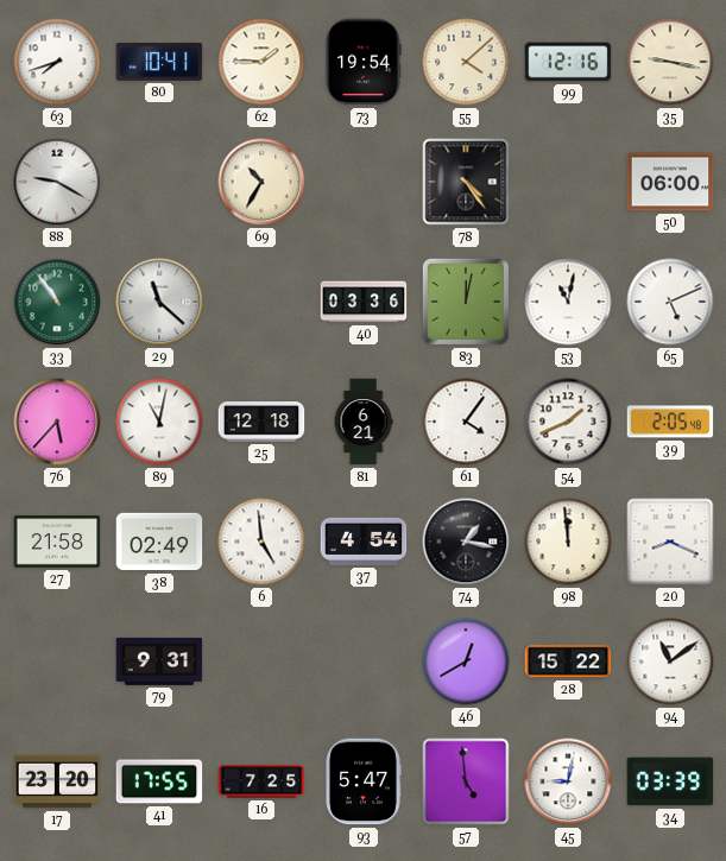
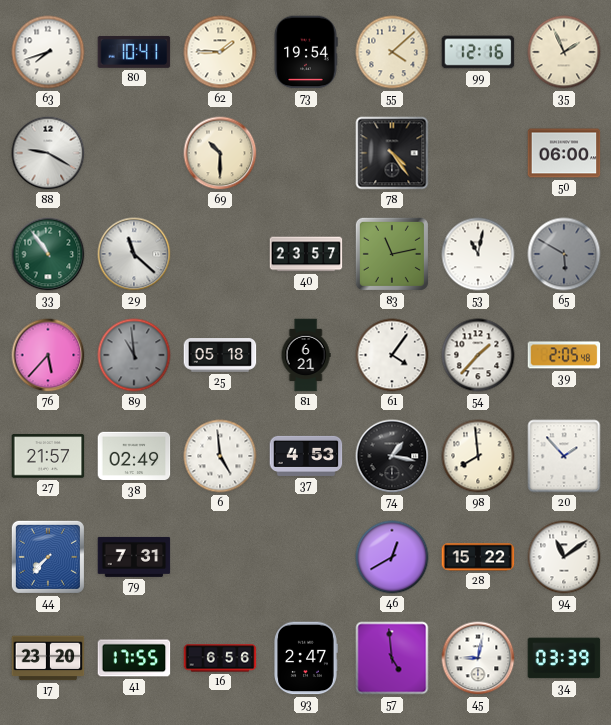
35: 9:17 -> 1:56 (564, 52)
69: 10:35 -> 10:30 (220, 153)
40: 03:36 -> 23:57 (306, 254)
83: 12:02 -> 11:13 (392, 254)
65: 5:11 -> 5:50 (564, 254)
65 dial: white -> grey (564, 254)
89: 11:02 -> 10:59 (134, 355)
89 dial: white -> grey (134, 355)
25: 12:18 -> 05:18 (220, 355)
54: 1:41 -> 1:37 (478, 355)
27: 21:58 -> 21:57 (48, 456)
37: 4:54 -> 4:53 (306, 456)
98: 11:59 -> 7:59 (478, 456)
20: 8:19 -> 1:53 (564, 456)
44: none -> 7:37 (48, 557)
79: 9:31 -> 7:31 (134, 557)
16: 7:25 -> 6:56 (220, 658)
93: 5:47 -> 2:47 (306, 658)
